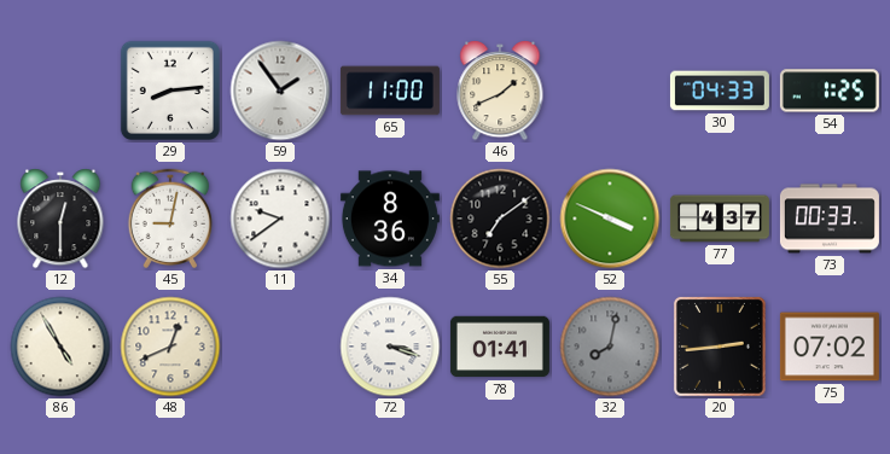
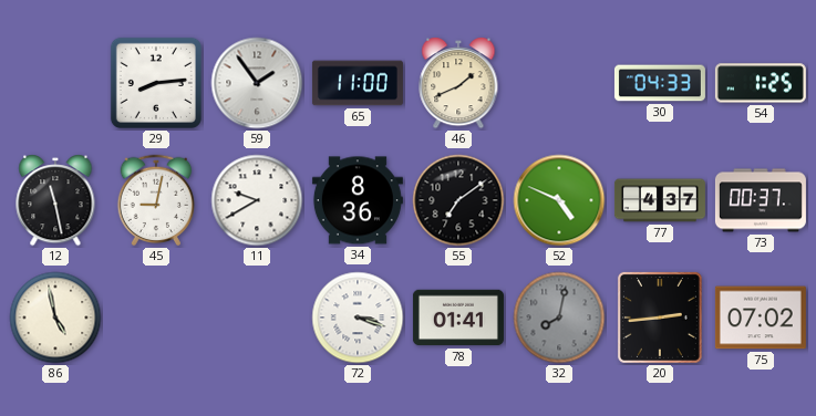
12: 12:30 -> 11:28 (55, 200)
11: 9:39 -> 9:40 (257, 200)
52: 3:49 -> 4:49 (559, 200)
73: 00:33 -> 00:37 (761, 200)
86: 4:55 -> 4:58 (55, 318)
48: 12:41 -> none (170, 347)
